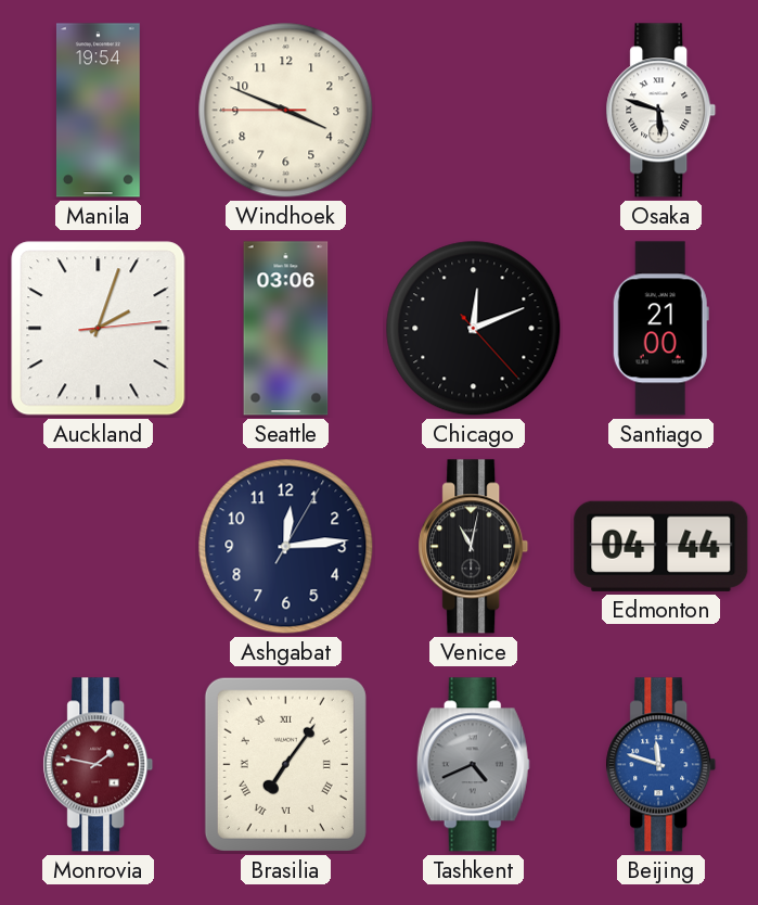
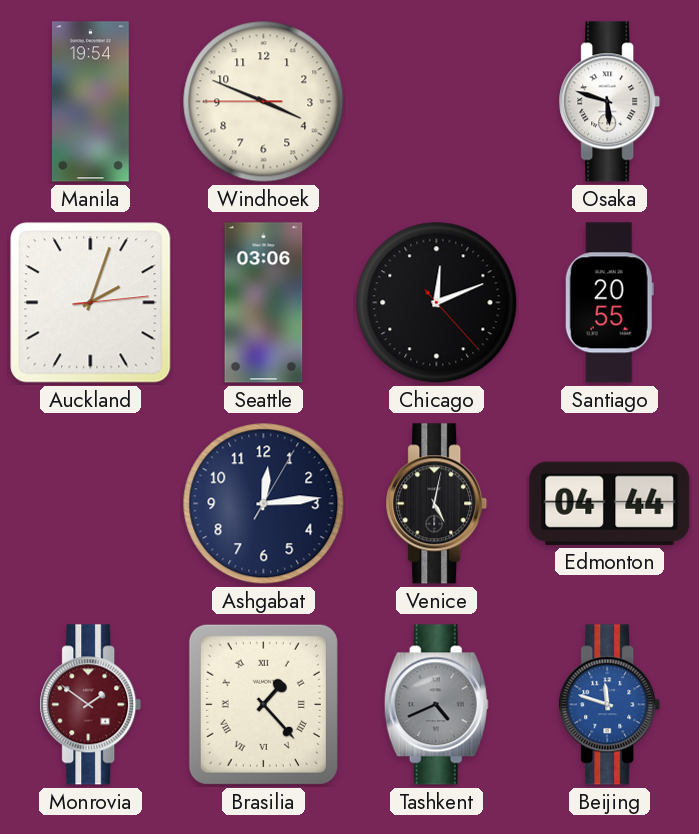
Santiago: 21:00 -> 20:55 (609, 303)
Venice: 11:02 -> 5:02 (437, 504)
Monrovia: 1:47 -> 1:51 (91, 705)
Brasilia: 7:06 -> 1:23 (263, 704)
